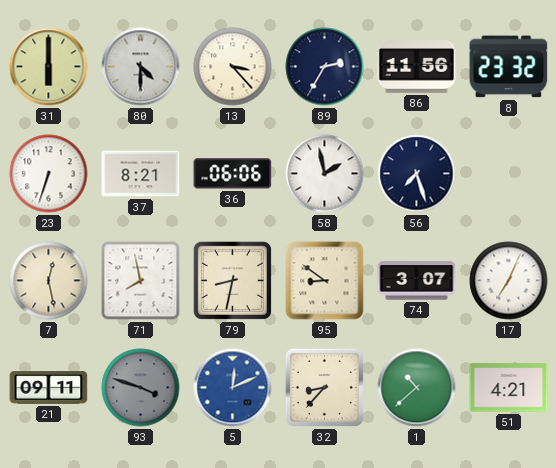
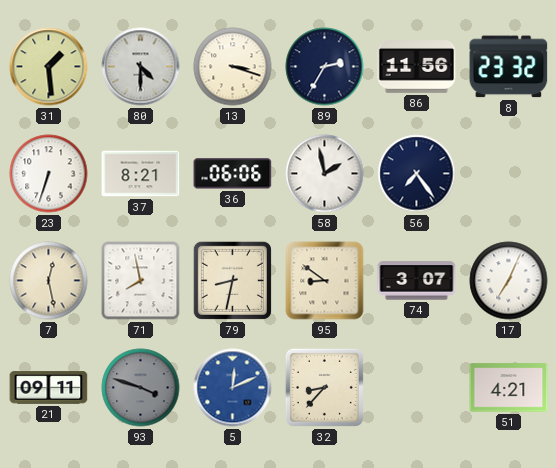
31: 6:00 -> 1:29 (49, 67)
13: 3:23 -> 3:18 (233, 67)
56: 7:27 -> 7:24 (417, 174)
1: 10:38 -> none (417, 388)
